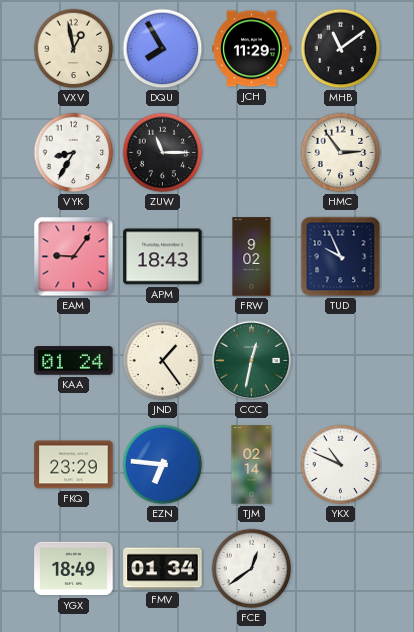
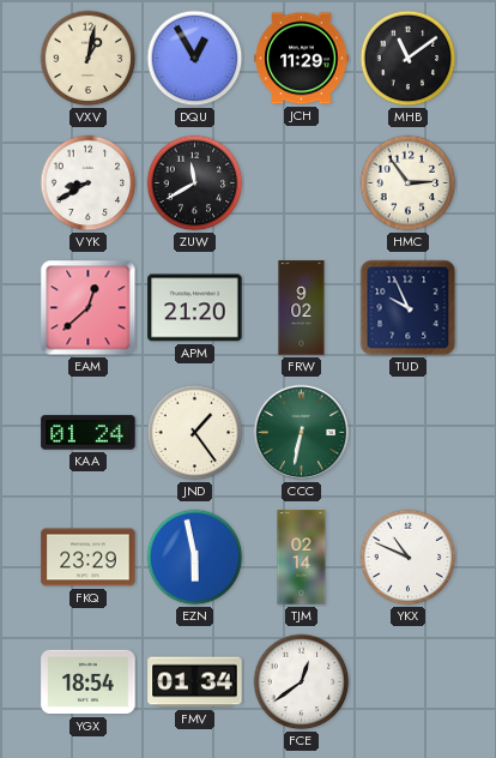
VXV: 12:58 -> 1:02 (89, 59)
DQU: 7:55 -> 12:55 (195, 59)
VYK: 8:35 -> 8:40 (89, 184)
ZUW: 11:15 -> 11:40 (195, 184)
EAM: 9:06 -> 12:38 (89, 308)
APM: 18:43 -> 21:20 (195, 308)
CCC: 12:32 -> 6:32 (302, 433)
EZN: 6:46 -> 5:58 (195, 558)
YGX: 18:49 -> 18:54 (89, 682)
